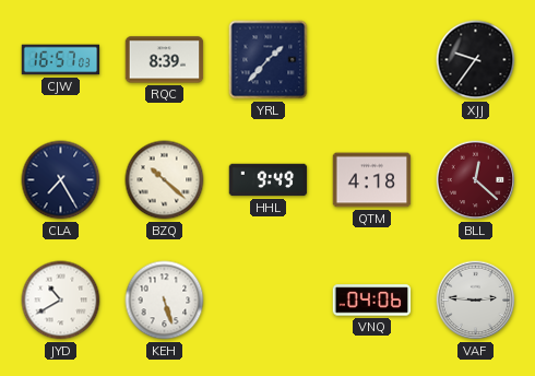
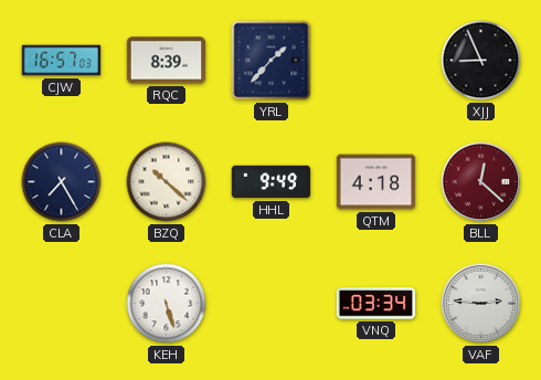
XJJ: 9:36 -> 8:56 (481, 61)
JYD: 10:40 -> none (61, 301)
VNQ: 04:06 -> 03:34 (376, 304)
